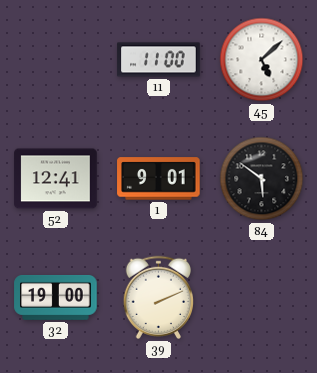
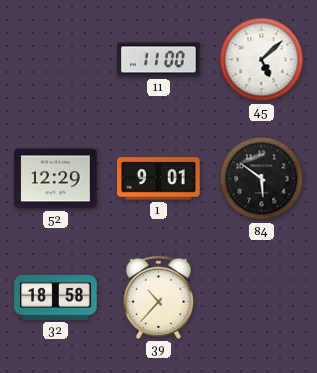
52: 12:41 -> 12:29 (56, 179)
32: 19:00 -> 18:58 (56, 297)
39: 2:11 -> 10:37 (158, 297)
